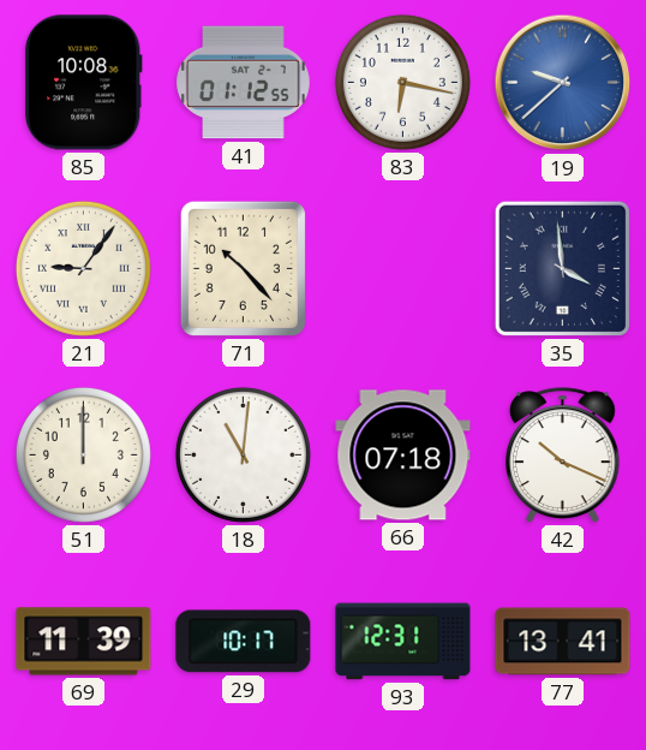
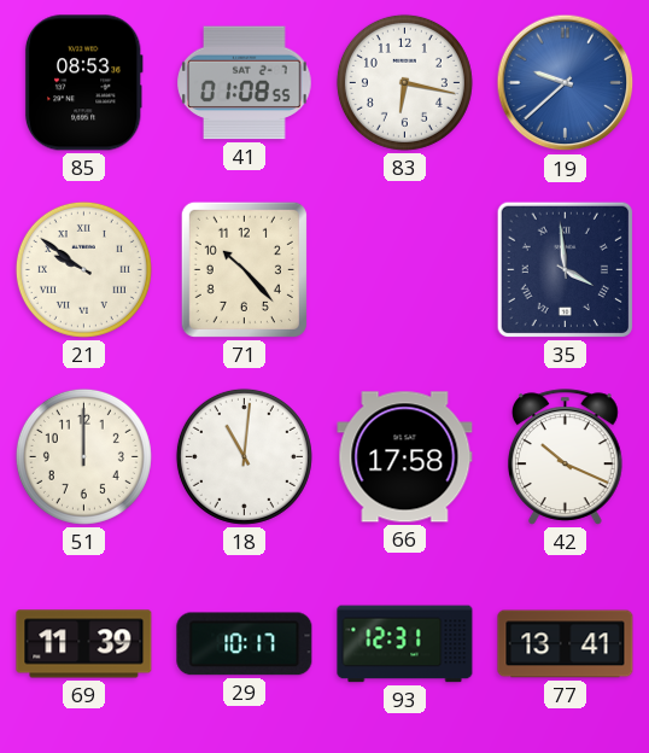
85: 10:08 -> 08:53 (83, 83)
41: 01:12 -> 01:08 (245, 83)
21: 9:06 -> 9:51 (83, 269)
66: 07:18 -> 17:58 (405, 457)
